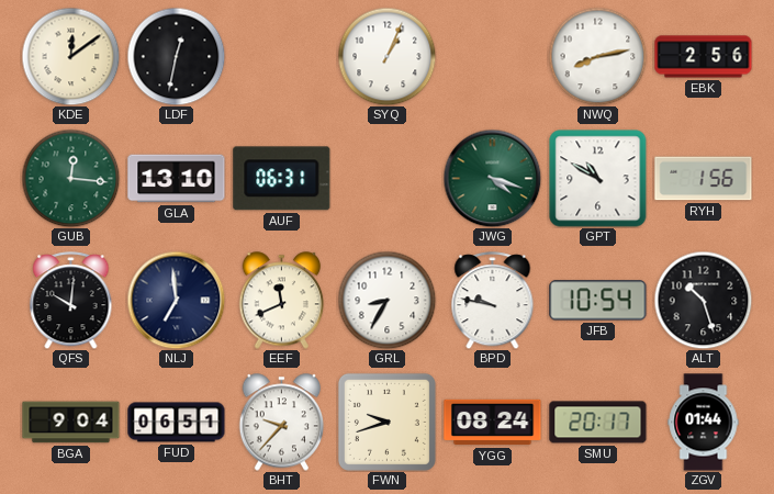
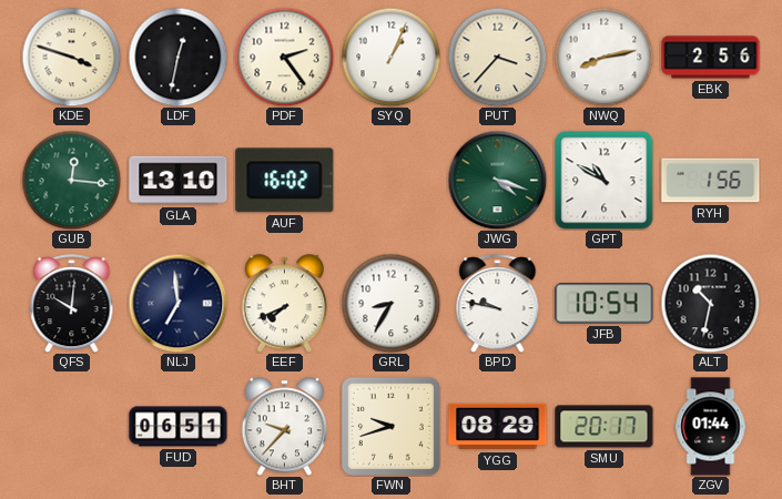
KDE: 12:09 -> 3:48 (71, 57)
PDF: none -> 2:24 (284, 57)
PUT: none -> 3:37 (497, 57)
AUF: 06:31 -> 16:02 (285, 181)
EEF: 11:41 -> 7:41 (285, 304)
ALT: 10:27 -> 10:32 (710, 303)
BGA: 9:04 -> none (71, 423)
YGG: 08:24 -> 08:29 (498, 427)
